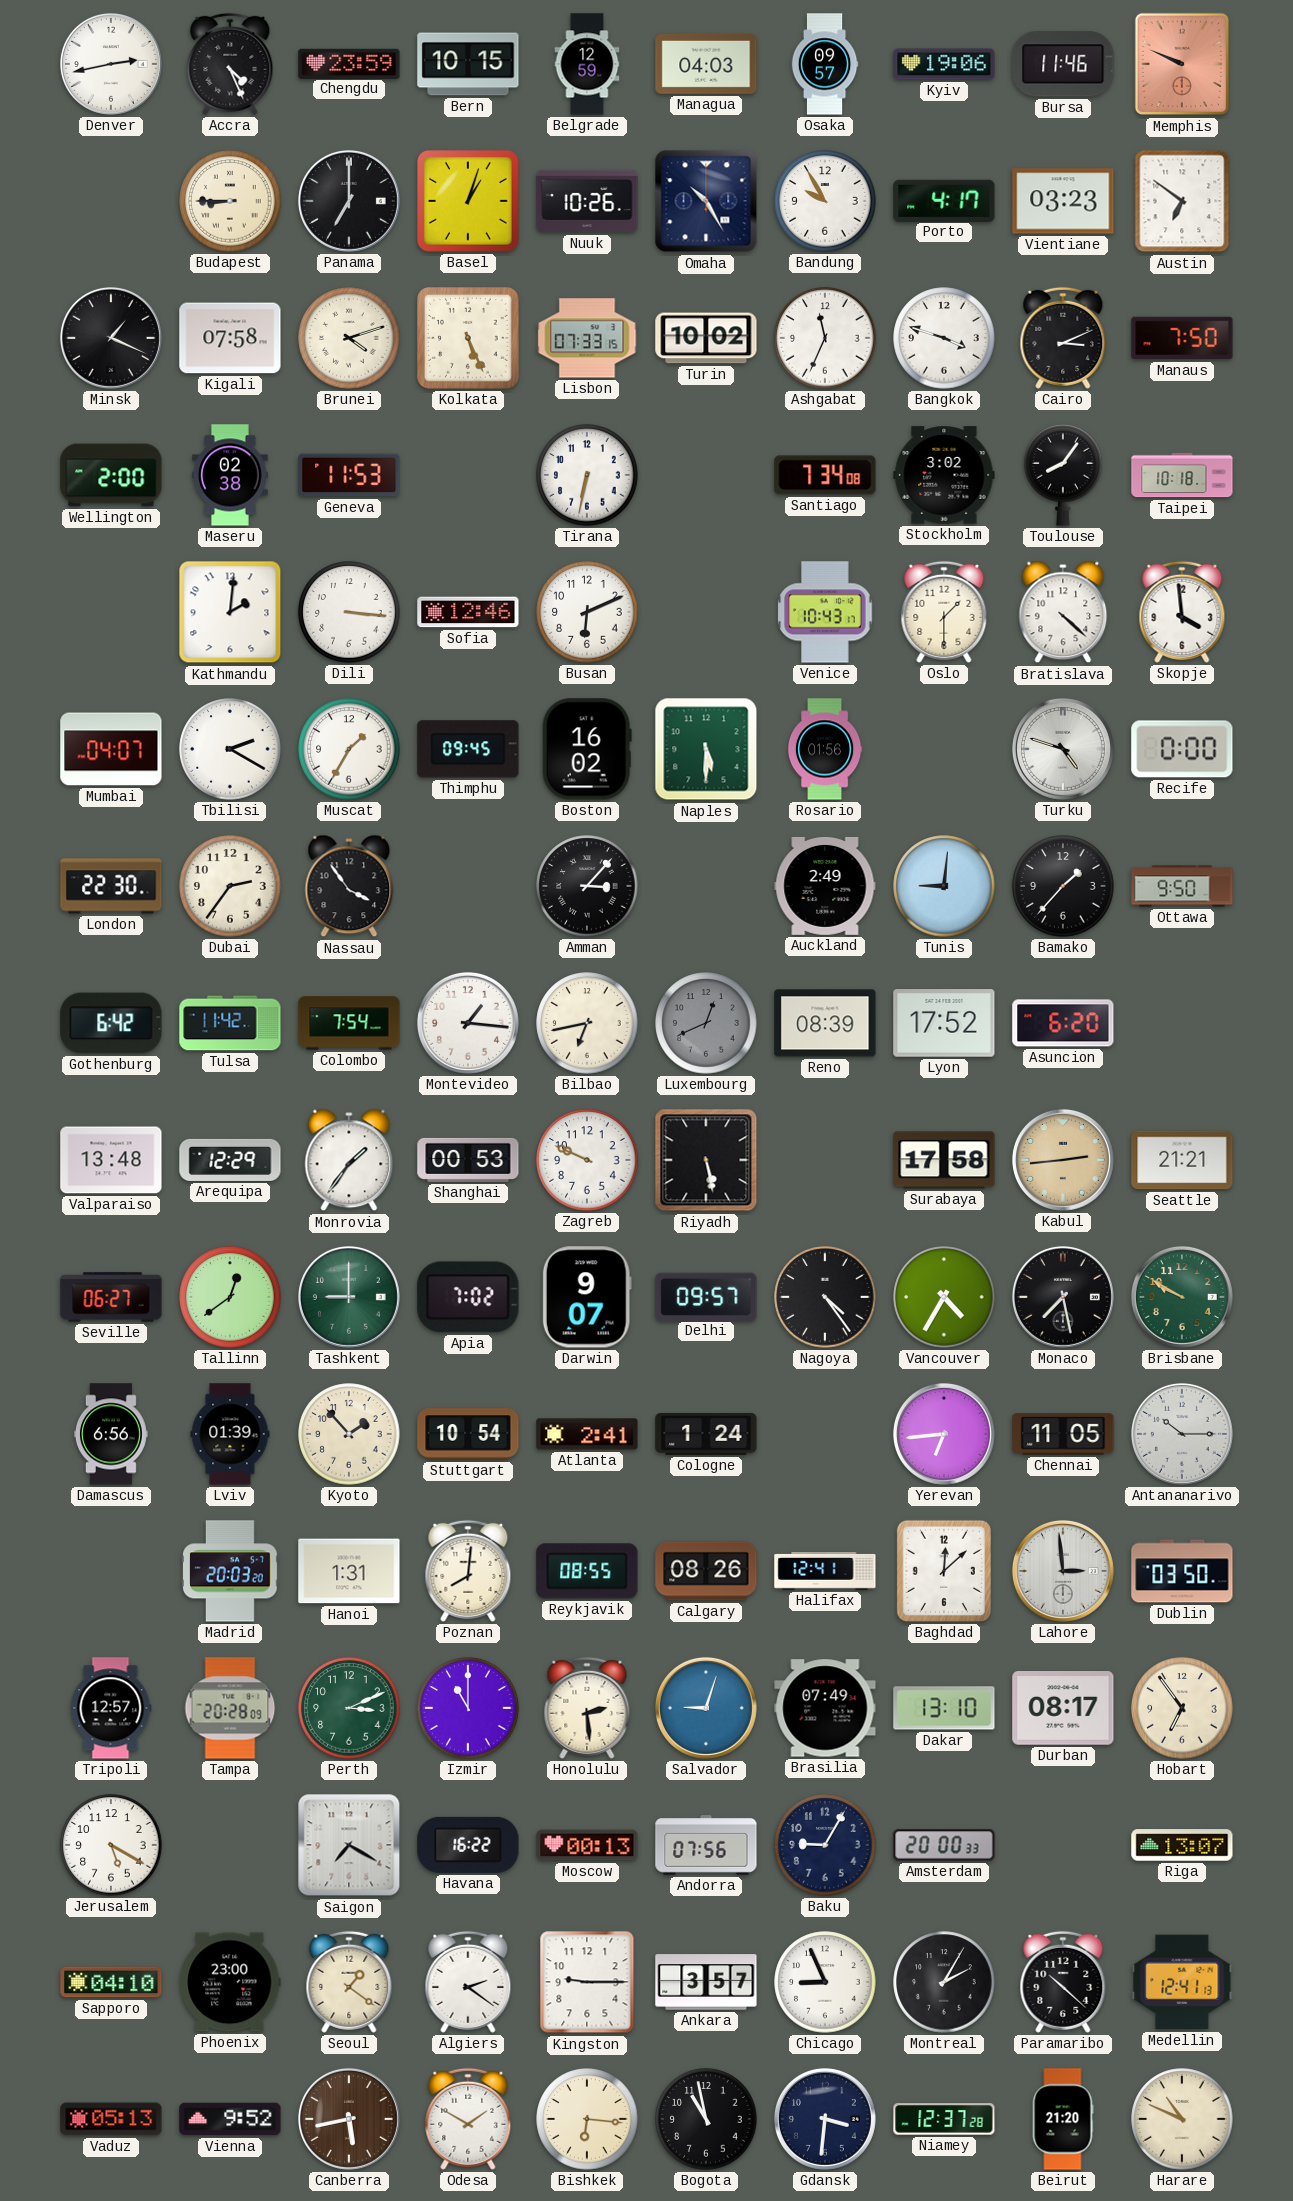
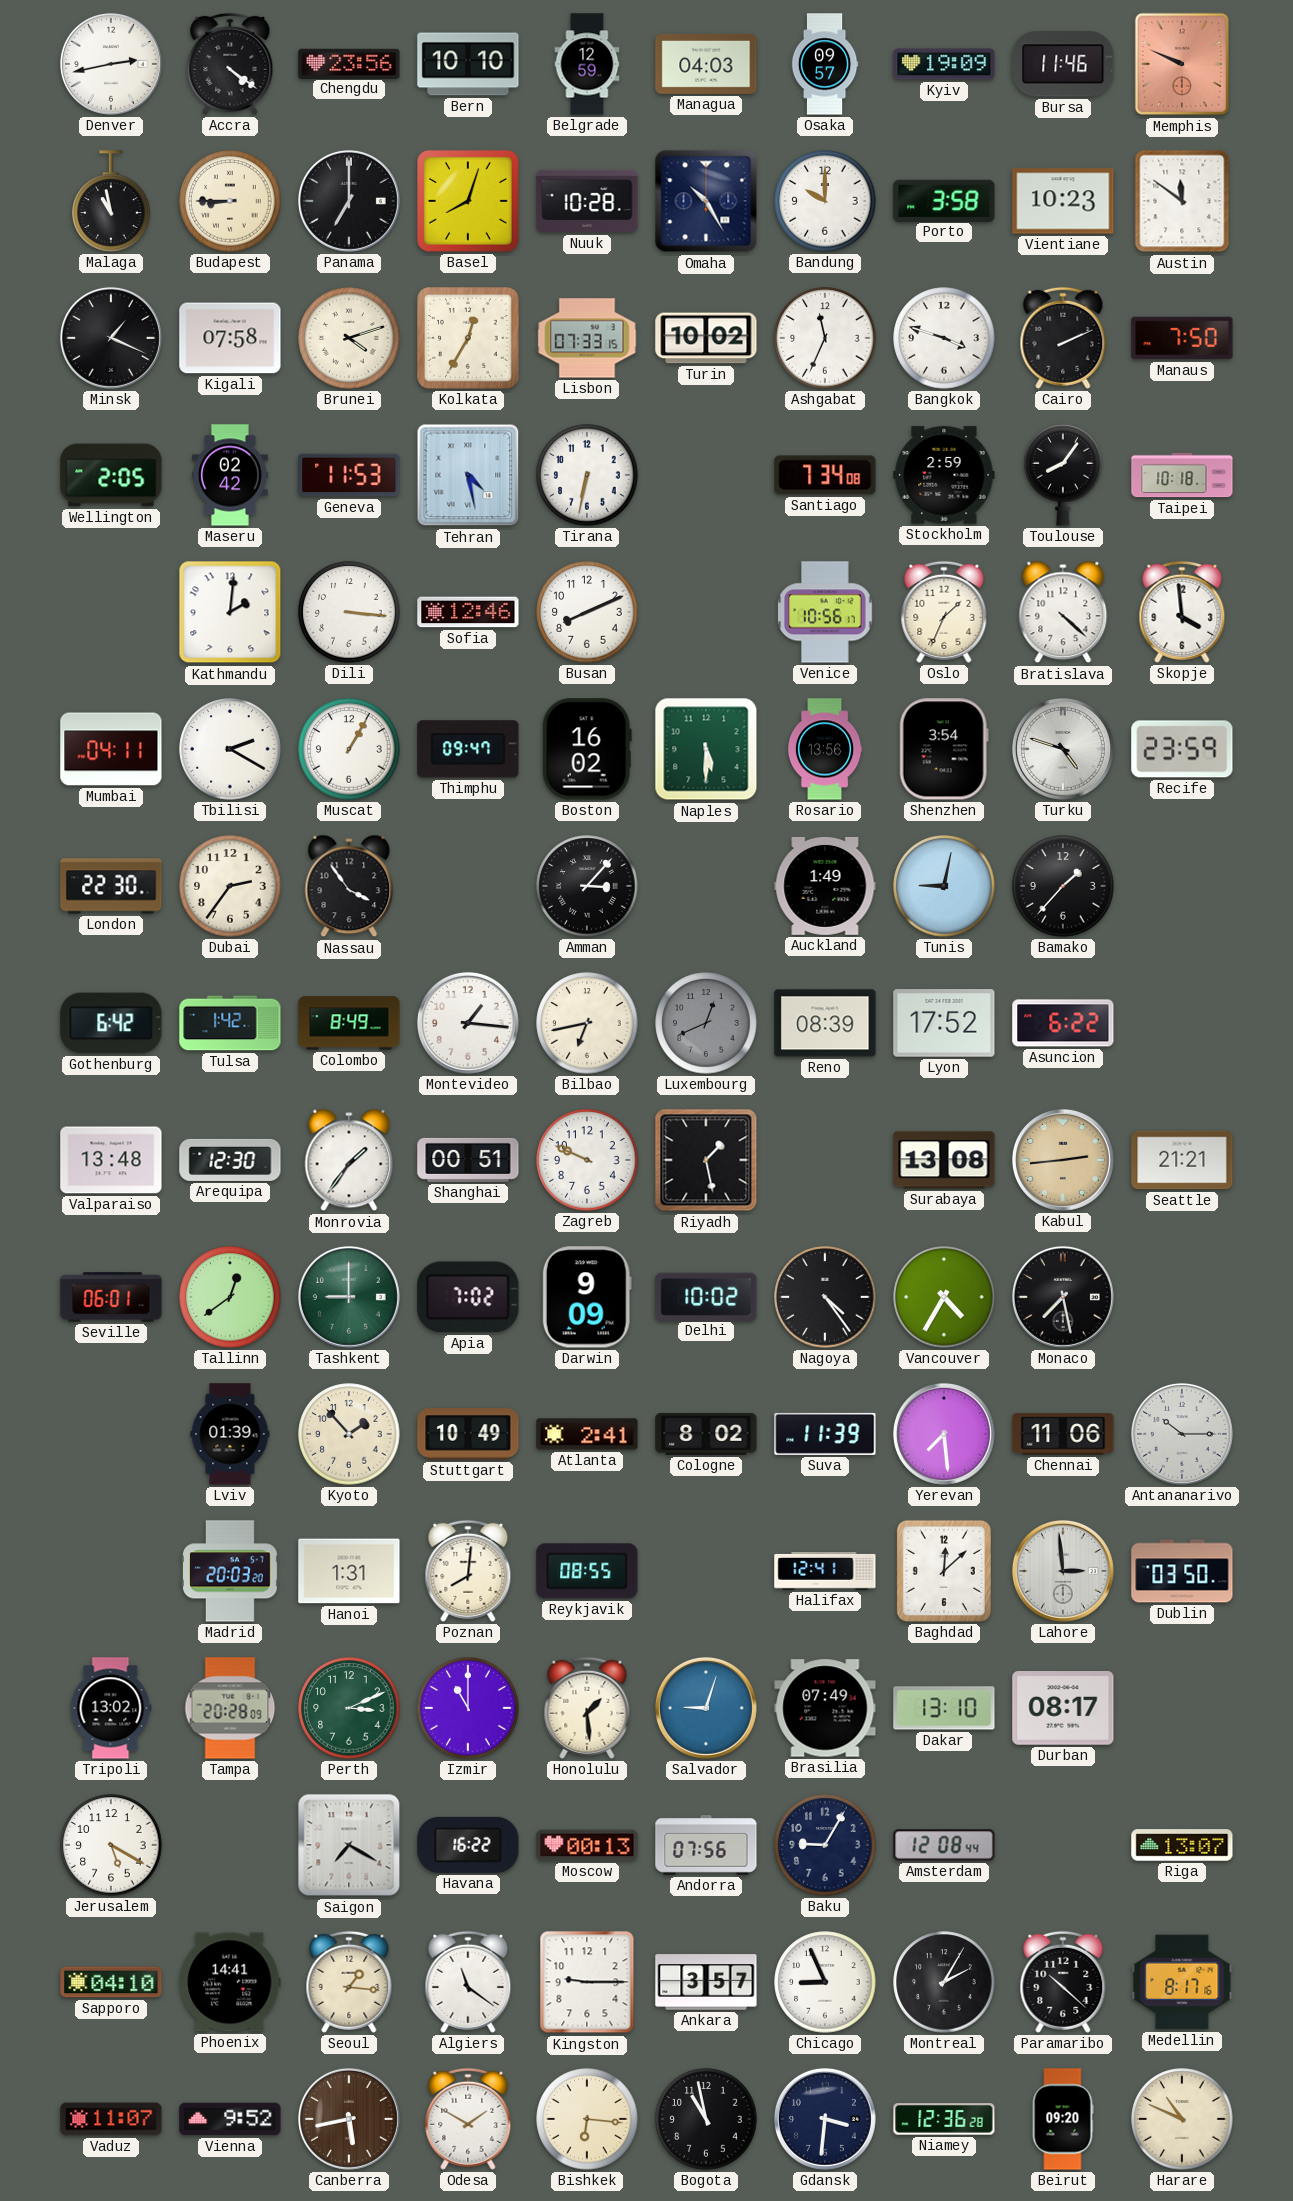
Accra: 4:26 -> 4:21 (230, 64)
Chengdu: 23:59 -> 23:56 (349, 63)
Bern: 10:15 -> 10:10 (468, 64)
Kyiv: 19:06 -> 19:09 (944, 64)
Malaga: none -> 10:58 (111, 201)
Basel: 1:03 -> 8:03 (469, 202)
Nuuk: 10:26 -> 10:28 (587, 201)
Bandung: 9:55 -> 10:00 (825, 201)
Porto: 4:17 -> 3:58 (944, 200)
Vientiane: 03:23 -> 10:23 (1063, 201)
Austin: 6:51 -> 11:51 (1182, 201)
Kolkata: 5:26 -> 12:35 (469, 339)
Cairo: 3:11 -> 2:11 (1063, 338)
Wellington: 2:00 -> 2:05 (111, 475)
Maseru: 02:38 -> 02:42 (231, 475)
Tehran: none -> 4:28 (468, 475)
Stockholm: 3:02 -> 2:59 (944, 475)
Busan: 6:11 -> 8:11 (587, 612)
Venice: 10:43 -> 10:56 (825, 612)
Oslo: 1:30 -> 1:34 (944, 612)
Mumbai: 04:07 -> 04:11 (111, 749)
Muscat: 1:35 -> 1:05 (349, 749)
Thimphu: 09:45 -> 09:47 (468, 749)
Rosario: 01:56 -> 13:56 (825, 749)
Shenzhen: none -> 3:54 (944, 749)
Recife: 0:00 -> 23:59 (1182, 749)
Auckland: 2:49 -> 1:49 (825, 886)
Tunis: 9:01 -> 9:02 (944, 886)
Ottawa: 9:50 -> none (1182, 886)
Tulsa: 11:42 -> 1:42 (230, 1023)
Colombo: 7:54 -> 8:49 (349, 1023)
Asuncion: 6:20 -> 6:22 (1063, 1023)
Arequipa: 12:29 -> 12:30 (230, 1160)
Shanghai: 00:53 -> 00:51 (468, 1160)
Riyadh: 5:28 -> 1:28 (706, 1160)
Surabaya: 17:58 -> 13:08 (944, 1160)
Seville: 06:27 -> 06:01 (111, 1297)
Darwin: 9:07 -> 9:09 (587, 1297)
Delhi: 09:57 -> 10:02 (706, 1296)
Brisbane: 9:50 -> none (1182, 1297)
Damascus: 6:56 -> none (111, 1434)
Stuttgart: 10:54 -> 10:49 (468, 1434)
Cologne: 1:24 -> 8:02 (706, 1434)
Suva: none -> 11:39 (825, 1434)
Yerevan: 6:44 -> 7:29 (944, 1434)
Chennai: 11:05 -> 11:06 (1063, 1434)
Calgary: 08:26 -> none (706, 1571)
Tripoli: 12:57 -> 13:02 (111, 1708)
Honolulu: 2:29 -> 1:29 (587, 1708)
Hobart: 6:54 -> none (1182, 1708)
Amsterdam: 20:00 -> 12:08 (944, 1845)
Phoenix: 23:00 -> 14:41 (230, 1982)
Seoul: 1:21 -> 1:16 (349, 1982)
Algiers: 2:21 -> 11:21 (468, 1982)
Medellin: 12:41 -> 8:17 (1182, 1982)
Vaduz: 05:13 -> 11:07 (111, 2119)
Niamey: 12:37 -> 12:36 (944, 2119)
Beirut: 21:20 -> 09:20 (1063, 2119)
